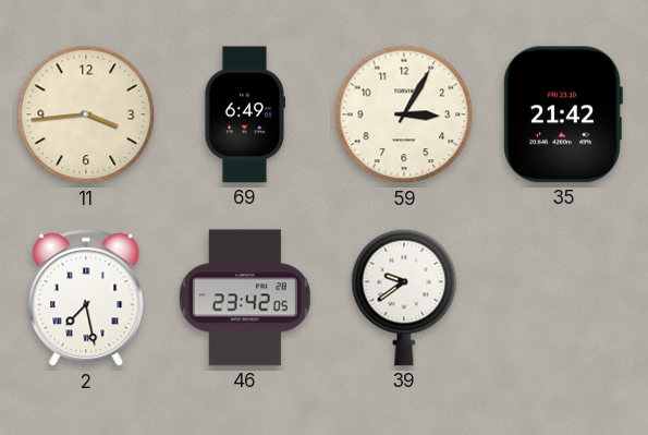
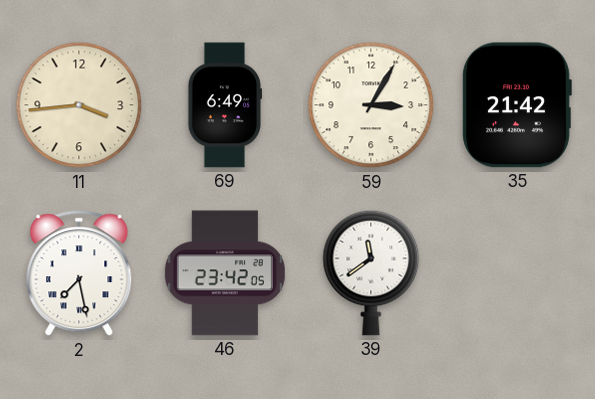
39: 9:39 -> 11:39 (371, 273)
